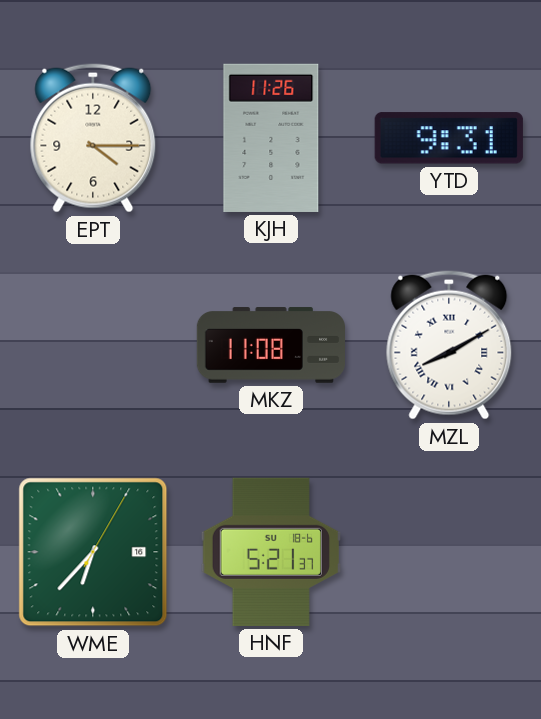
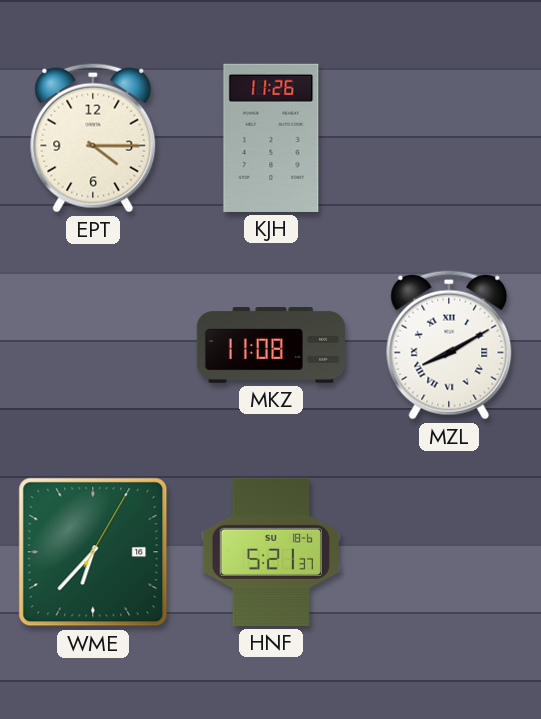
YTD: 9:31 -> none (449, 138)
